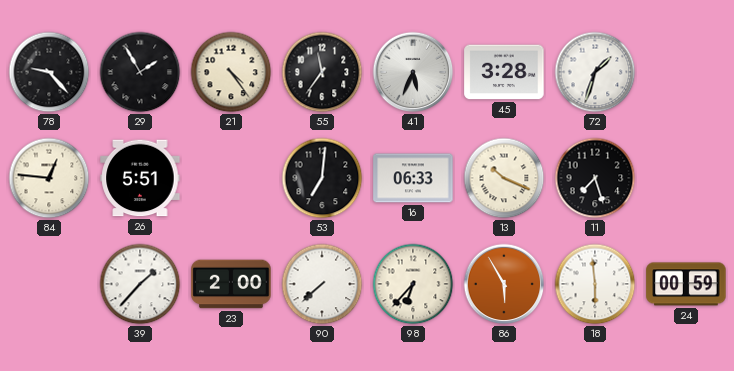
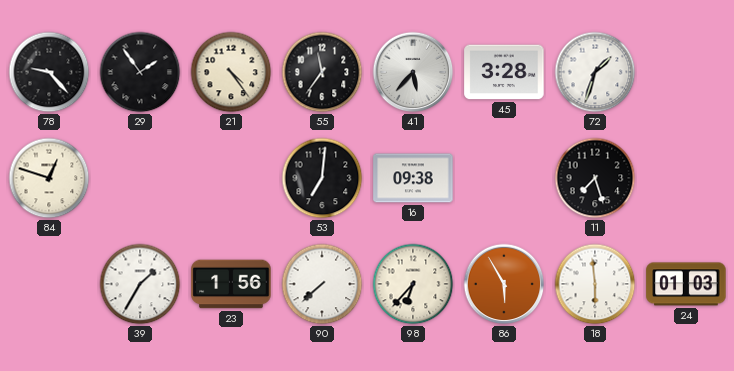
29: 1:55 -> 1:54 (140, 72)
41: 5:34 -> 5:37 (413, 72)
84: 12:46 -> 12:48 (49, 178)
26: 5:51 -> none (140, 178)
16: 06:33 -> 09:38 (413, 178)
13: 10:19 -> none (504, 178)
39: 1:37 -> 1:35 (140, 284)
23: 2:00 -> 1:56 (231, 284)
24: 00:59 -> 01:03 (686, 284)
